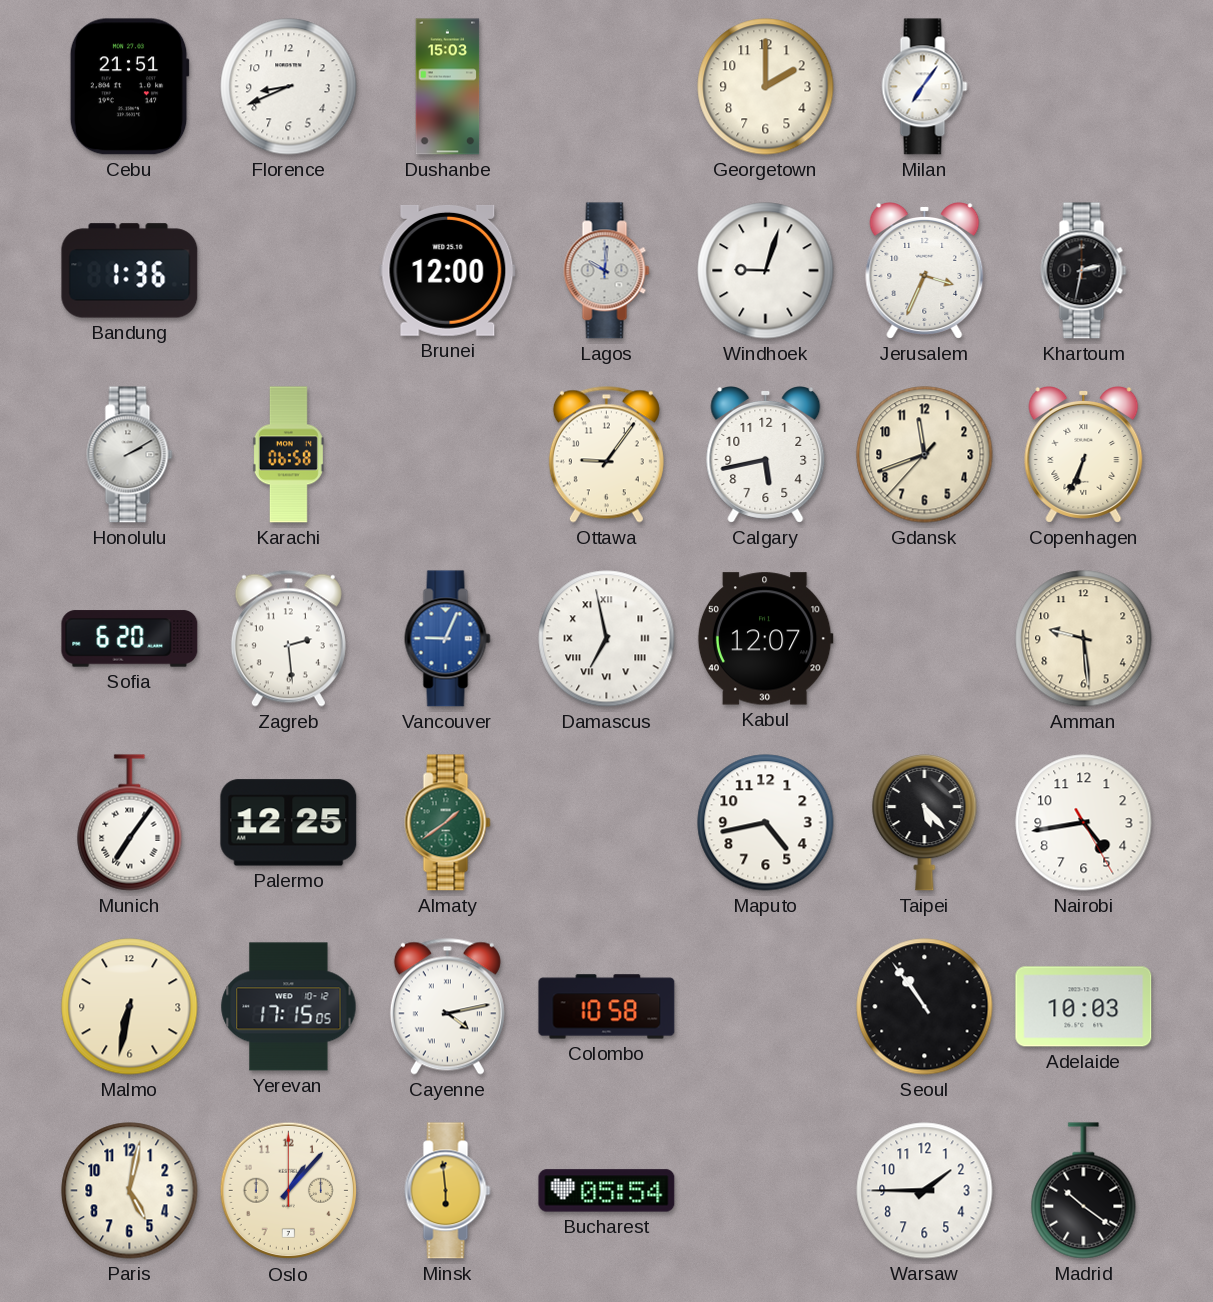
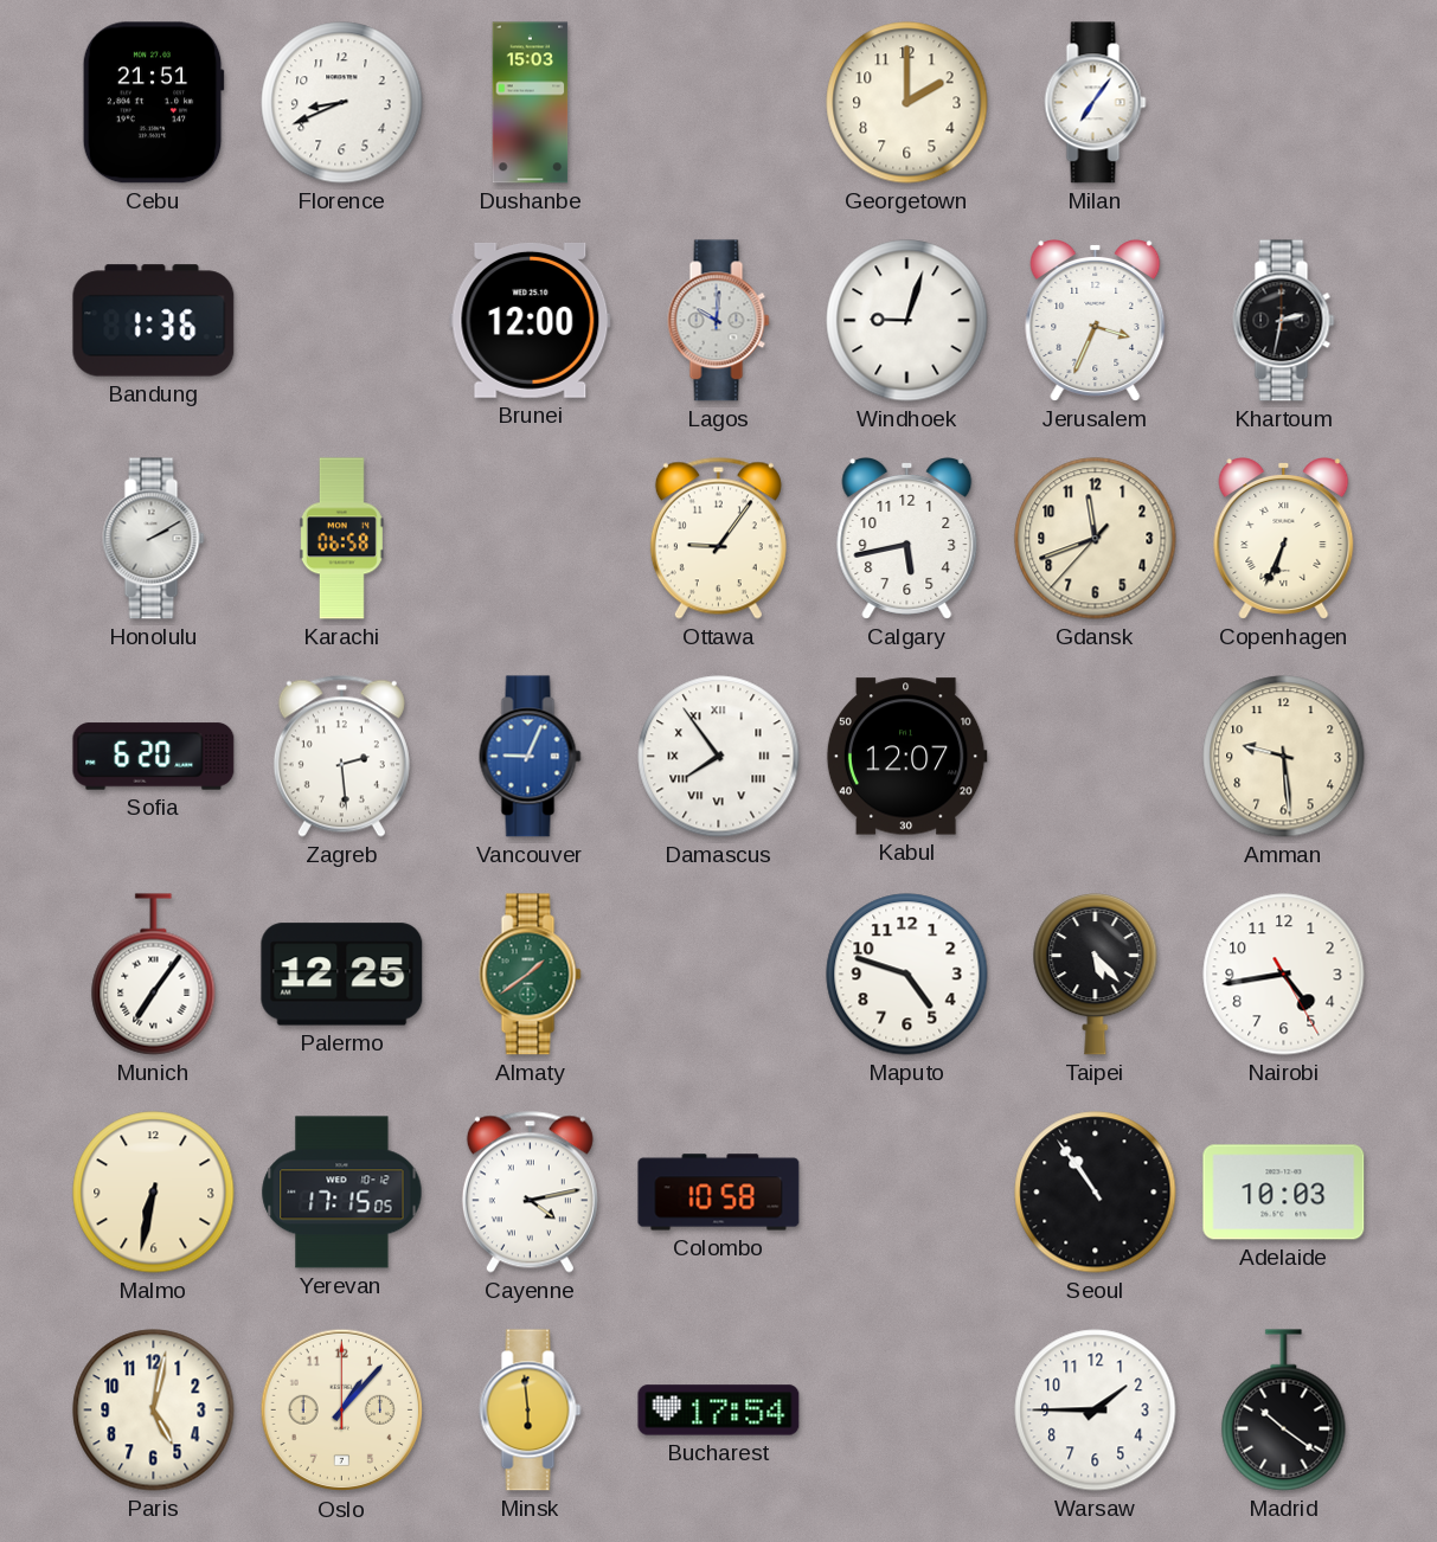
Damascus: 6:58 -> 7:54 (719, 757)
Maputo: 4:43 -> 4:48 (907, 975)
Bucharest: 05:54 -> 17:54 (719, 1411)
